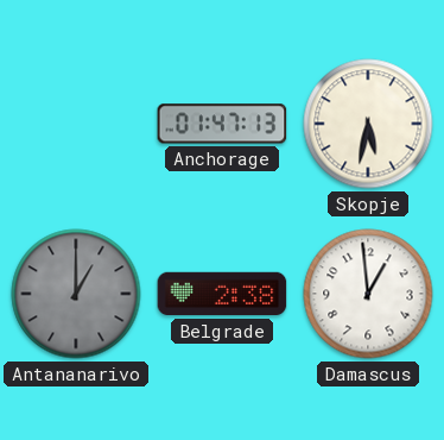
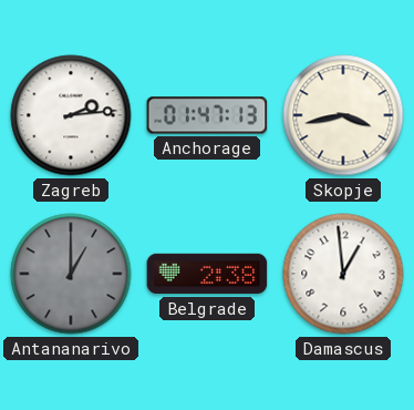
Zagreb: none -> 2:14 (71, 115)
Skopje: 5:32 -> 3:43 (343, 115)
